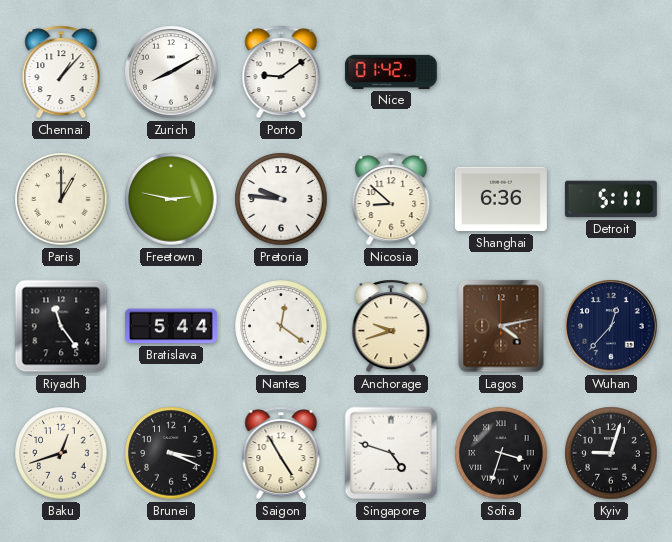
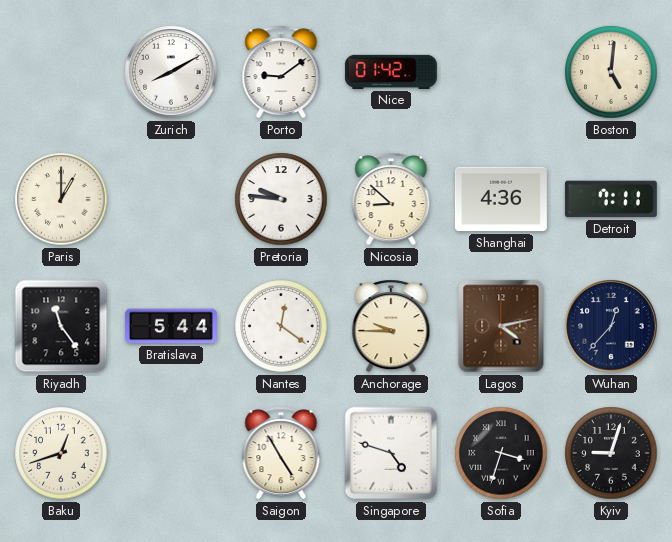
Chennai: 1:07 -> none (61, 72)
Boston: none -> 5:01 (611, 72)
Freetown: 2:47 -> none (171, 199)
Shanghai: 6:36 -> 4:36 (501, 199)
Detroit: 5:11 -> 7:11 (611, 199)
Anchorage: 9:42 -> 9:45 (391, 326)
Brunei: 3:19 -> none (171, 453)
